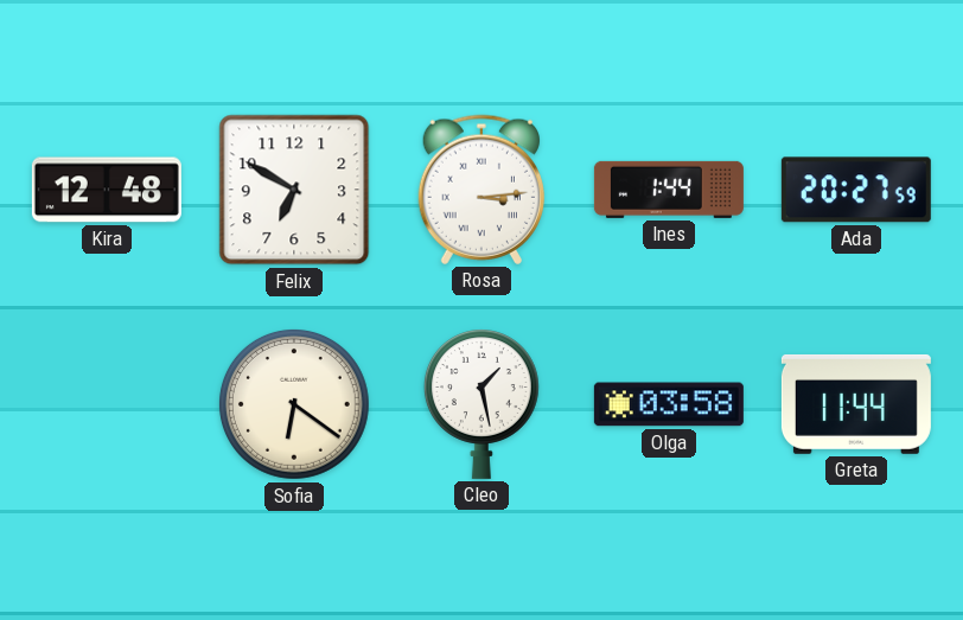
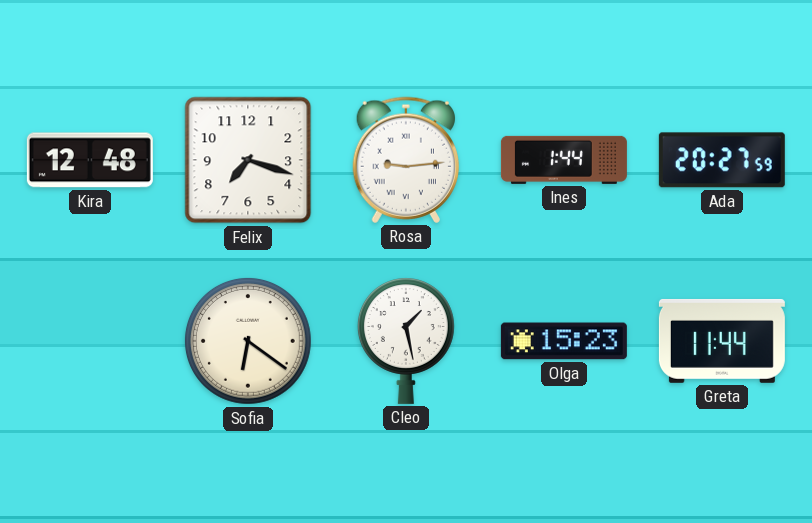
Felix: 6:50 -> 7:18 (248, 160)
Rosa: 3:14 -> 9:14 (406, 160)
Olga: 03:58 -> 15:23 (564, 341)
